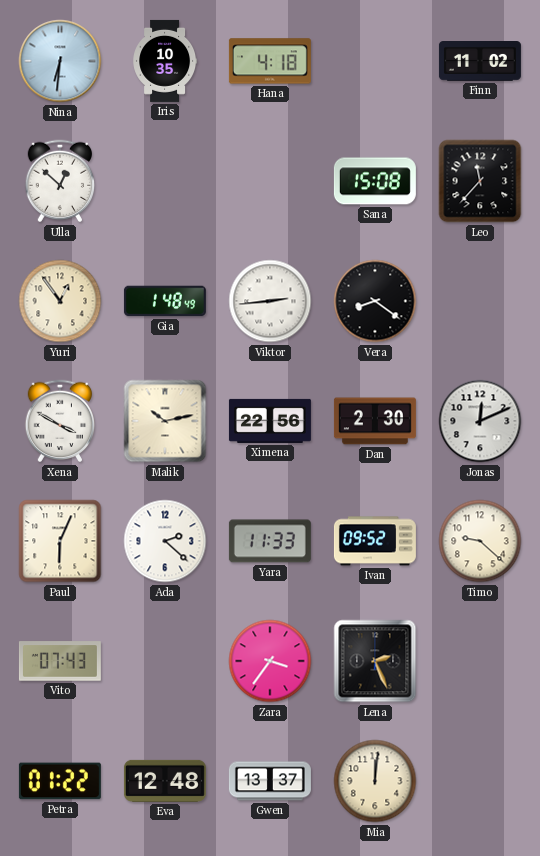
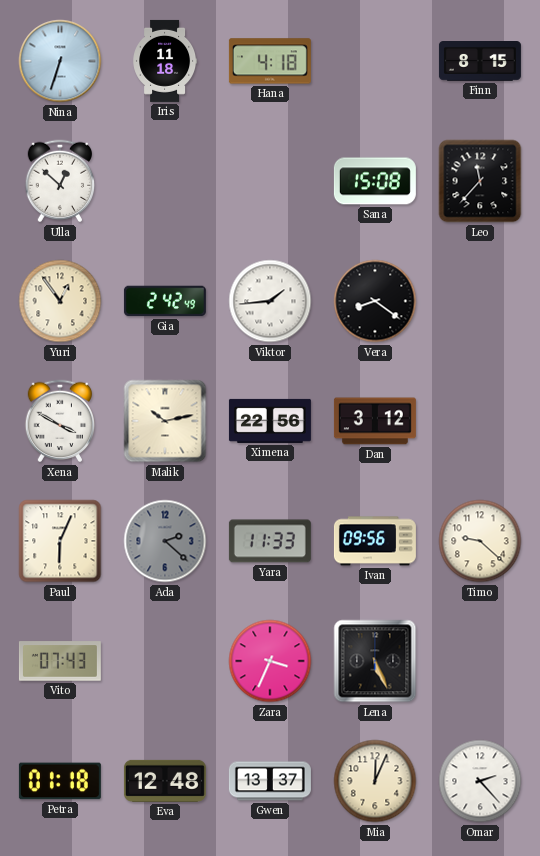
Nina: 6:31 -> 6:33 (60, 61)
Iris: 10:35 -> 11:18 (165, 61)
Finn: 11:02 -> 8:15 (480, 62)
Gia: 1:48 -> 2:42 (165, 301)
Viktor: 2:44 -> 1:44 (270, 301)
Dan: 2:30 -> 3:12 (375, 421)
Jonas: 12:11 -> none (480, 421)
Ada dial: white -> grey (165, 541)
Ivan: 09:52 -> 09:56 (375, 541)
Zara: 3:36 -> 3:34 (270, 661)
Lena: 2:26 -> 5:26 (375, 661)
Petra: 01:22 -> 01:18 (60, 781)
Mia: 12:01 -> 12:04 (375, 781)
Omar: none -> 2:23 (480, 781)
